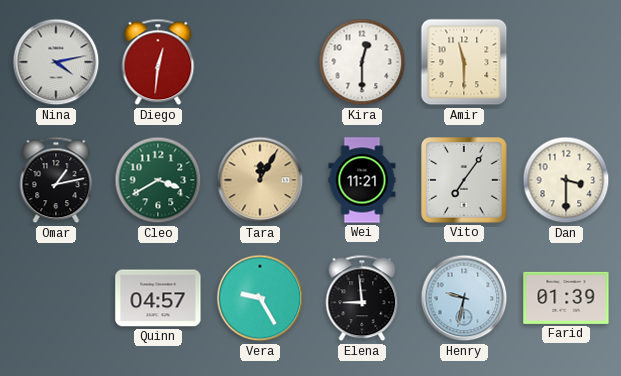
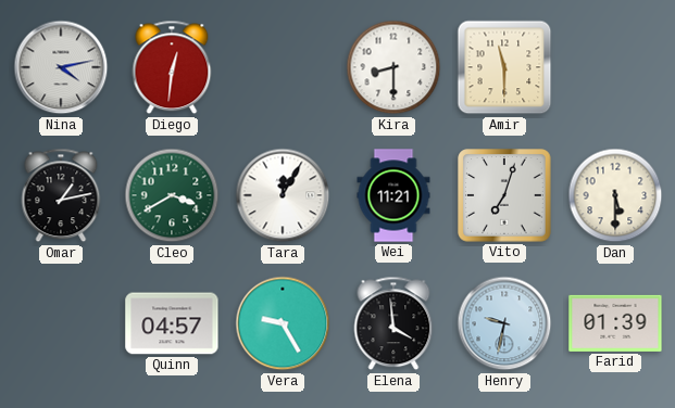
Kira: 12:30 -> 8:30 (393, 67)
Tara dial: champagne -> white (283, 195)
Vito: 7:06 -> 7:03 (504, 195)
Dan: 3:30 -> 5:30 (615, 195)
Elena: 8:59 -> 3:59 (393, 323)
